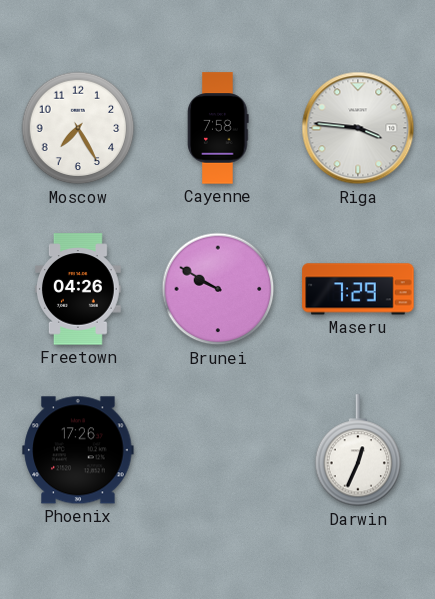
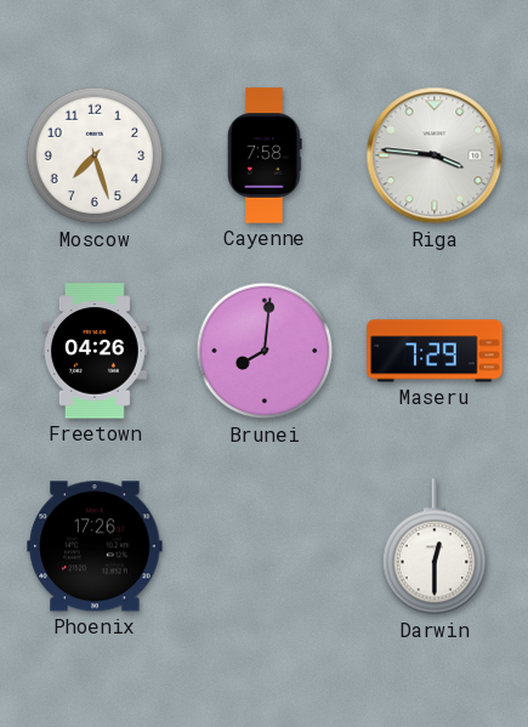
Moscow: 7:25 -> 7:27 (95, 155)
Brunei: 9:50 -> 8:01 (265, 351)
Darwin: 12:34 -> 12:30 (435, 547)
